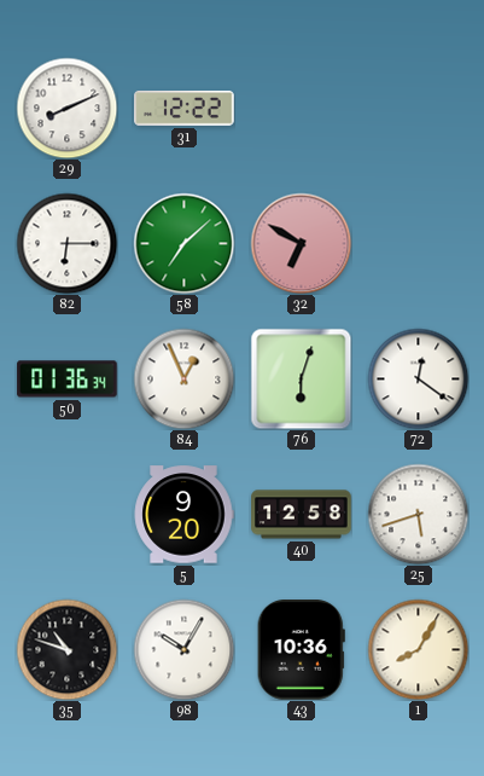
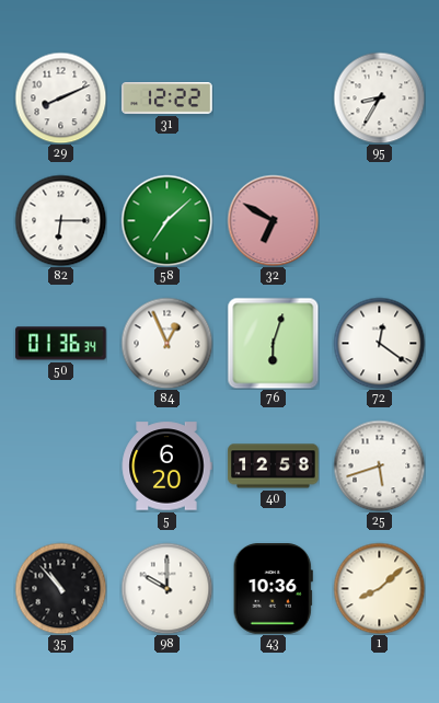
95: none -> 8:35 (379, 97)
5: 9:20 -> 6:20 (166, 466)
35: 10:48 -> 10:53 (60, 588)
98: 10:05 -> 10:00 (166, 588)
1: 8:05 -> 8:08 (379, 588)
